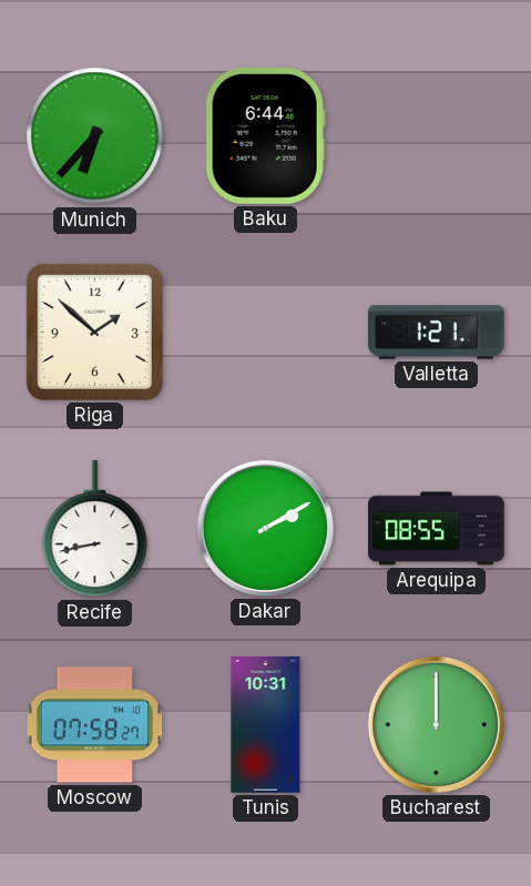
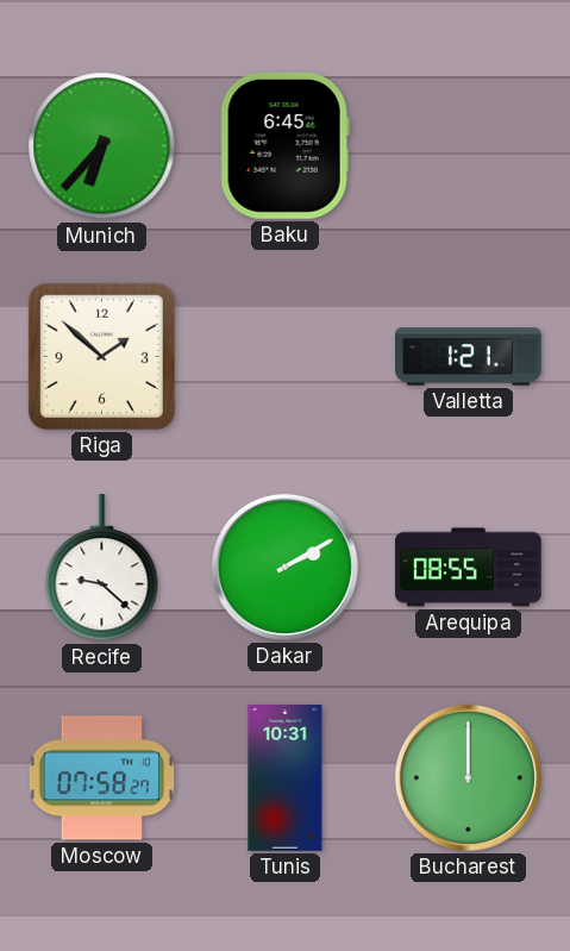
Baku: 6:44 -> 6:45 (284, 145)
Recife: 8:43 -> 9:22 (102, 569)
